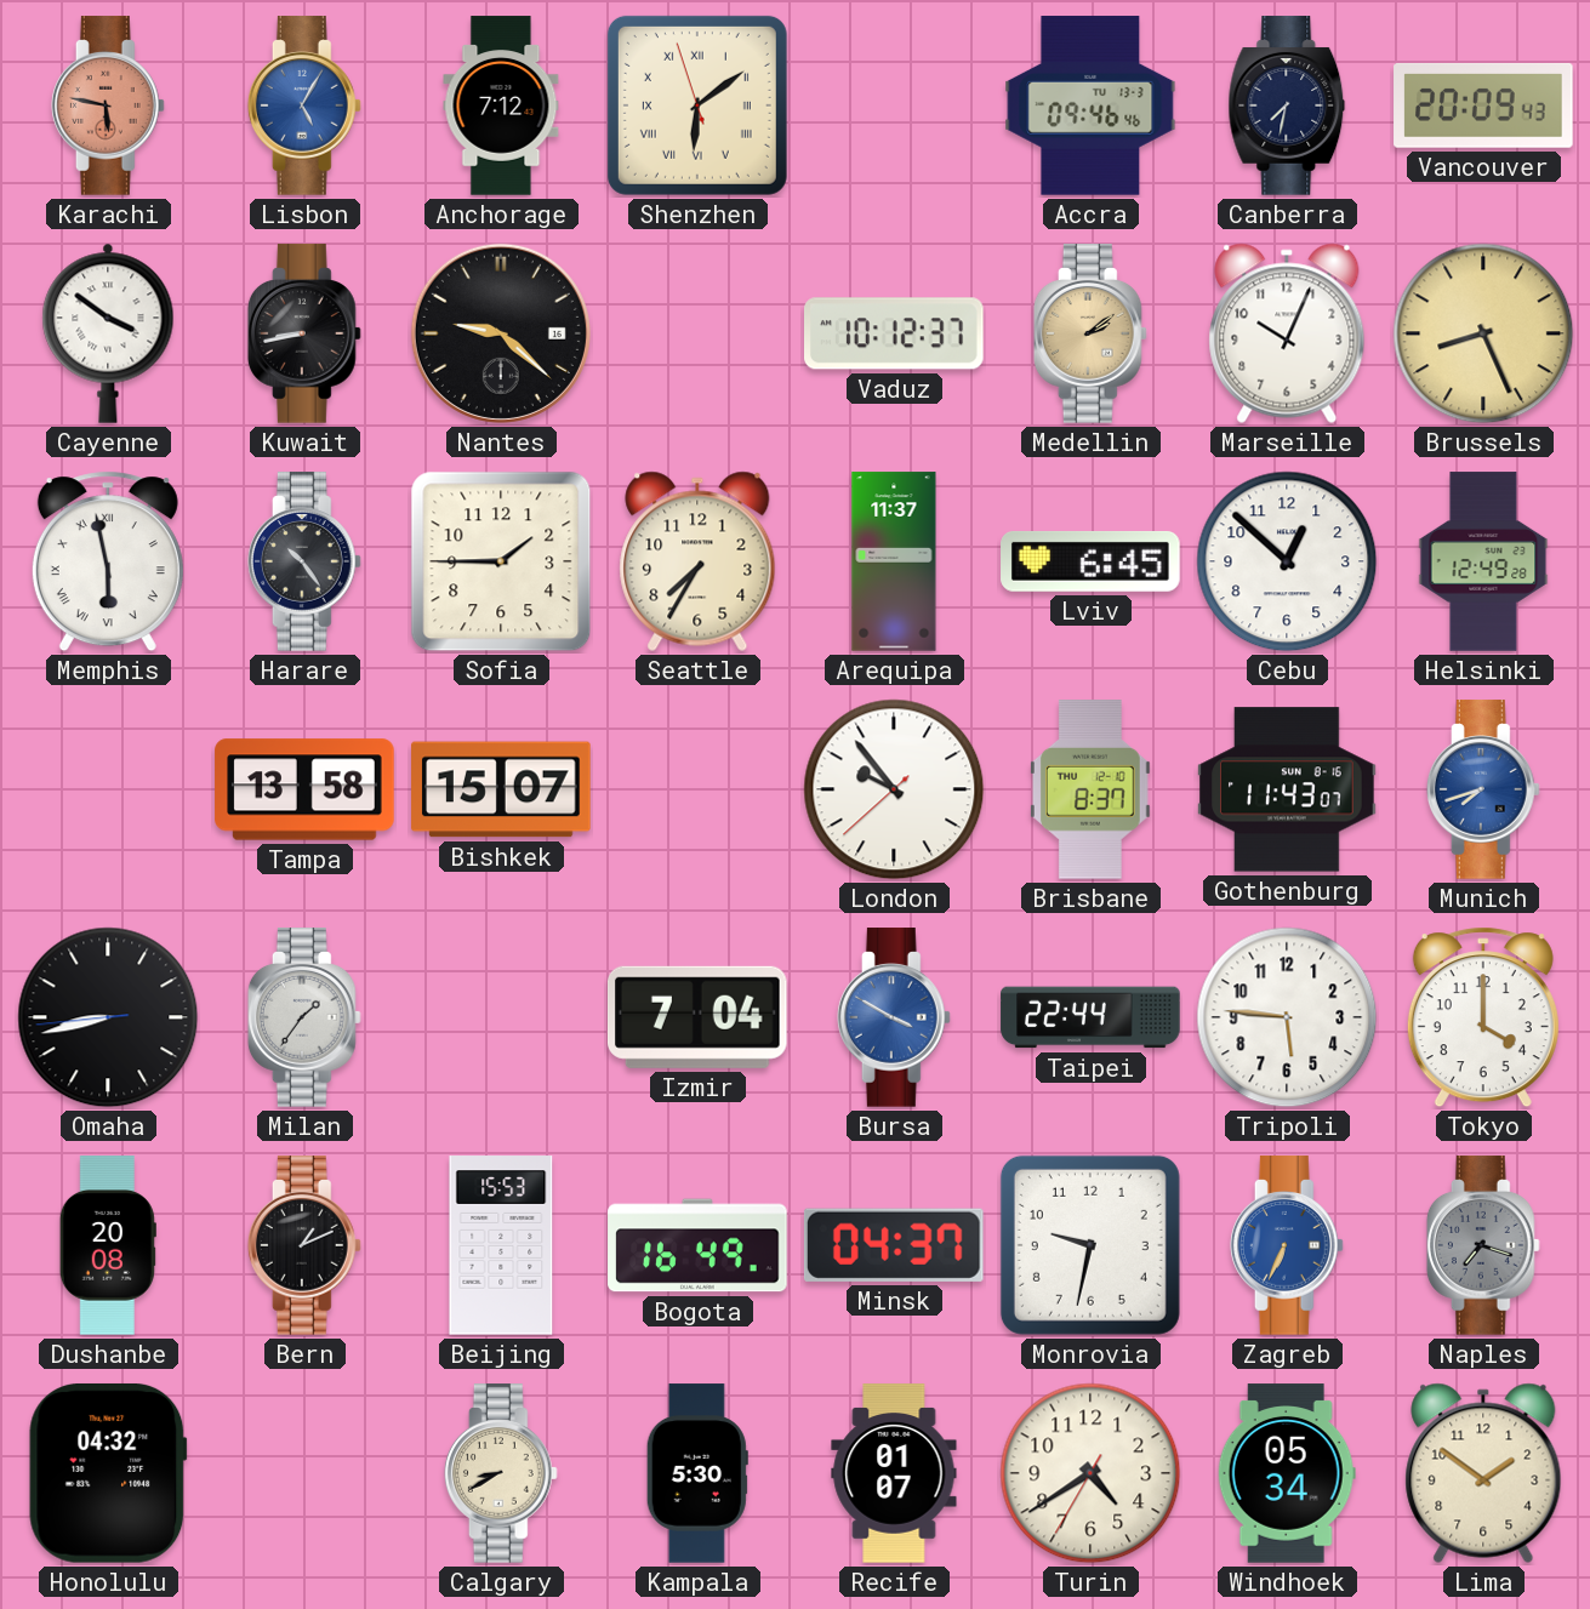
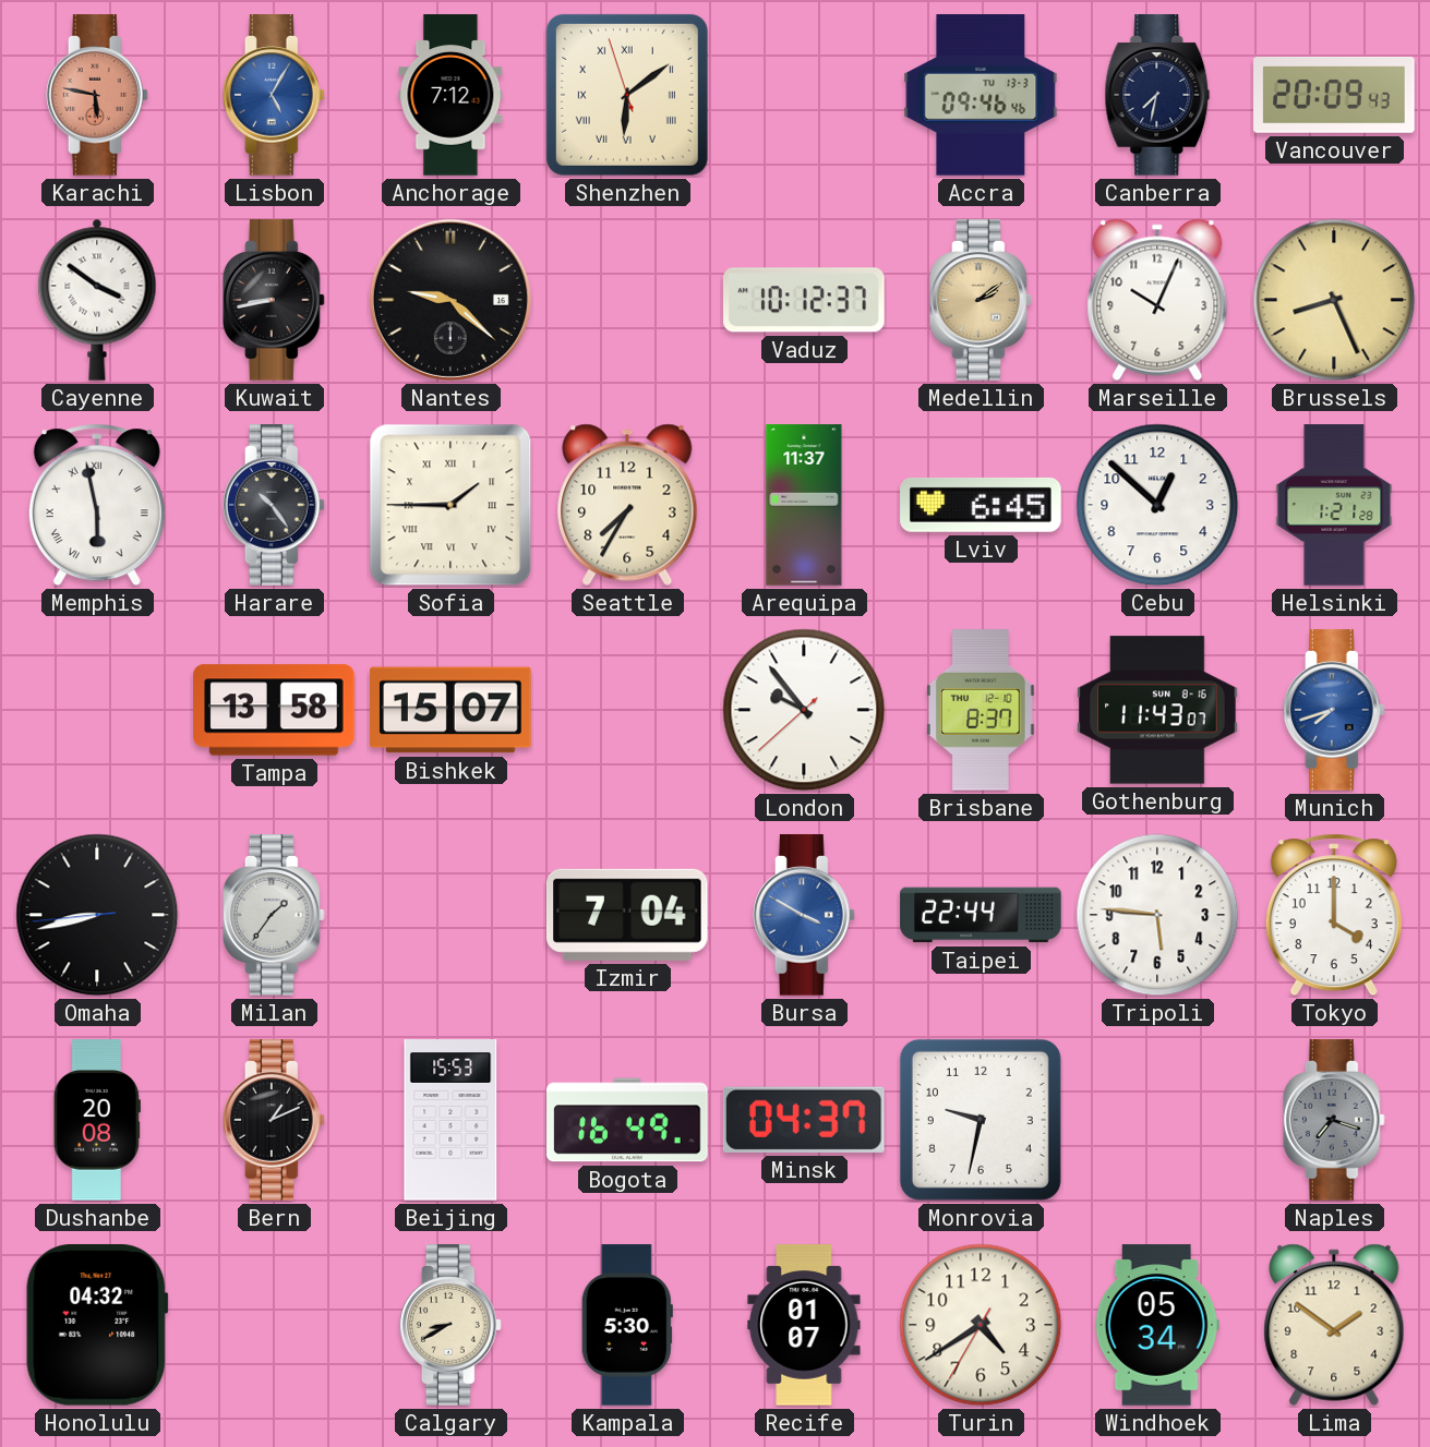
Sofia numerals: Arabic -> Roman (450, 505)
Helsinki: 12:49 -> 1:21 (1334, 505)
Zagreb: 6:34 -> none (1287, 1245)
